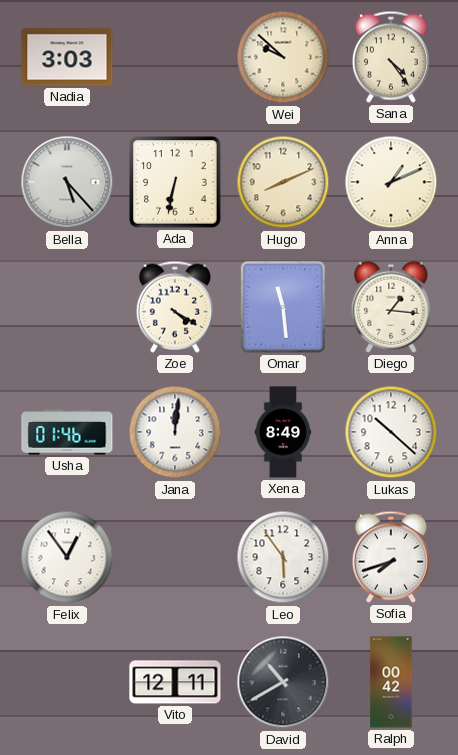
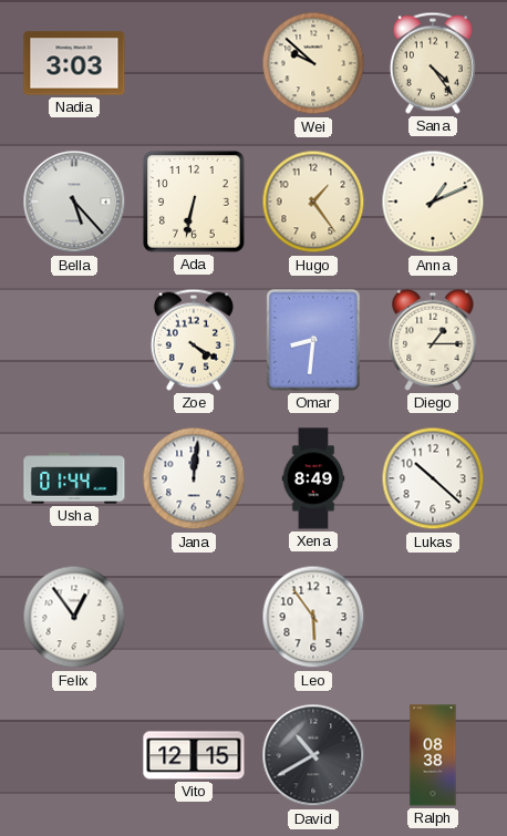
Hugo: 8:11 -> 1:24 (313, 202)
Omar: 11:29 -> 8:31 (313, 340)
Diego: 1:16 -> 1:15 (433, 340)
Usha: 01:46 -> 01:44 (74, 478)
Sofia: 7:42 -> none (391, 557)
Vito: 12:11 -> 12:15 (194, 755)
Ralph: 00:42 -> 08:38 (433, 755)
